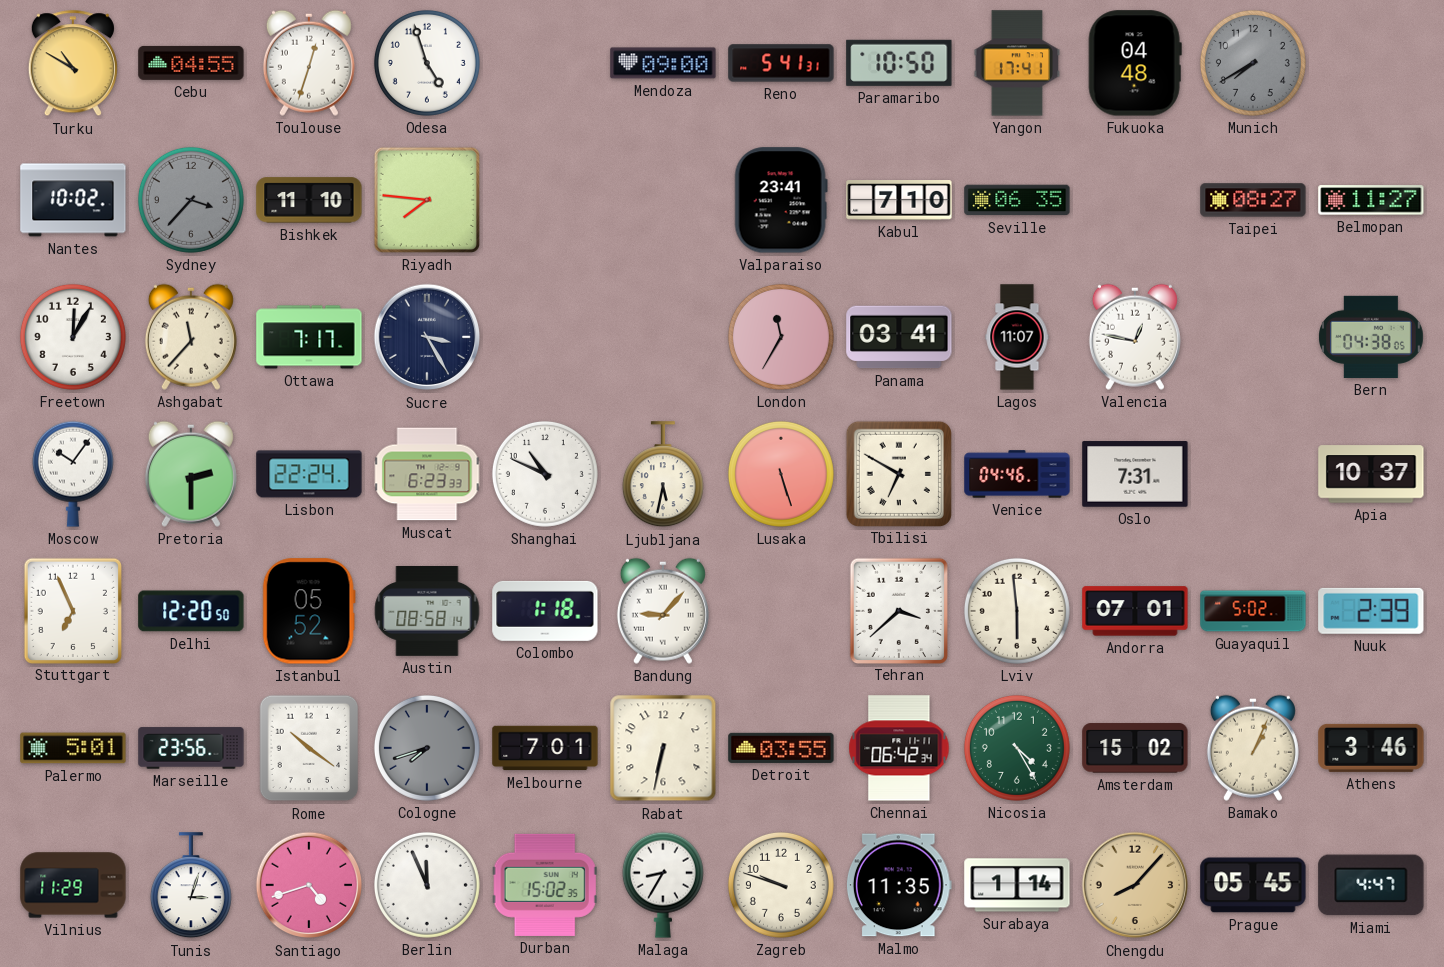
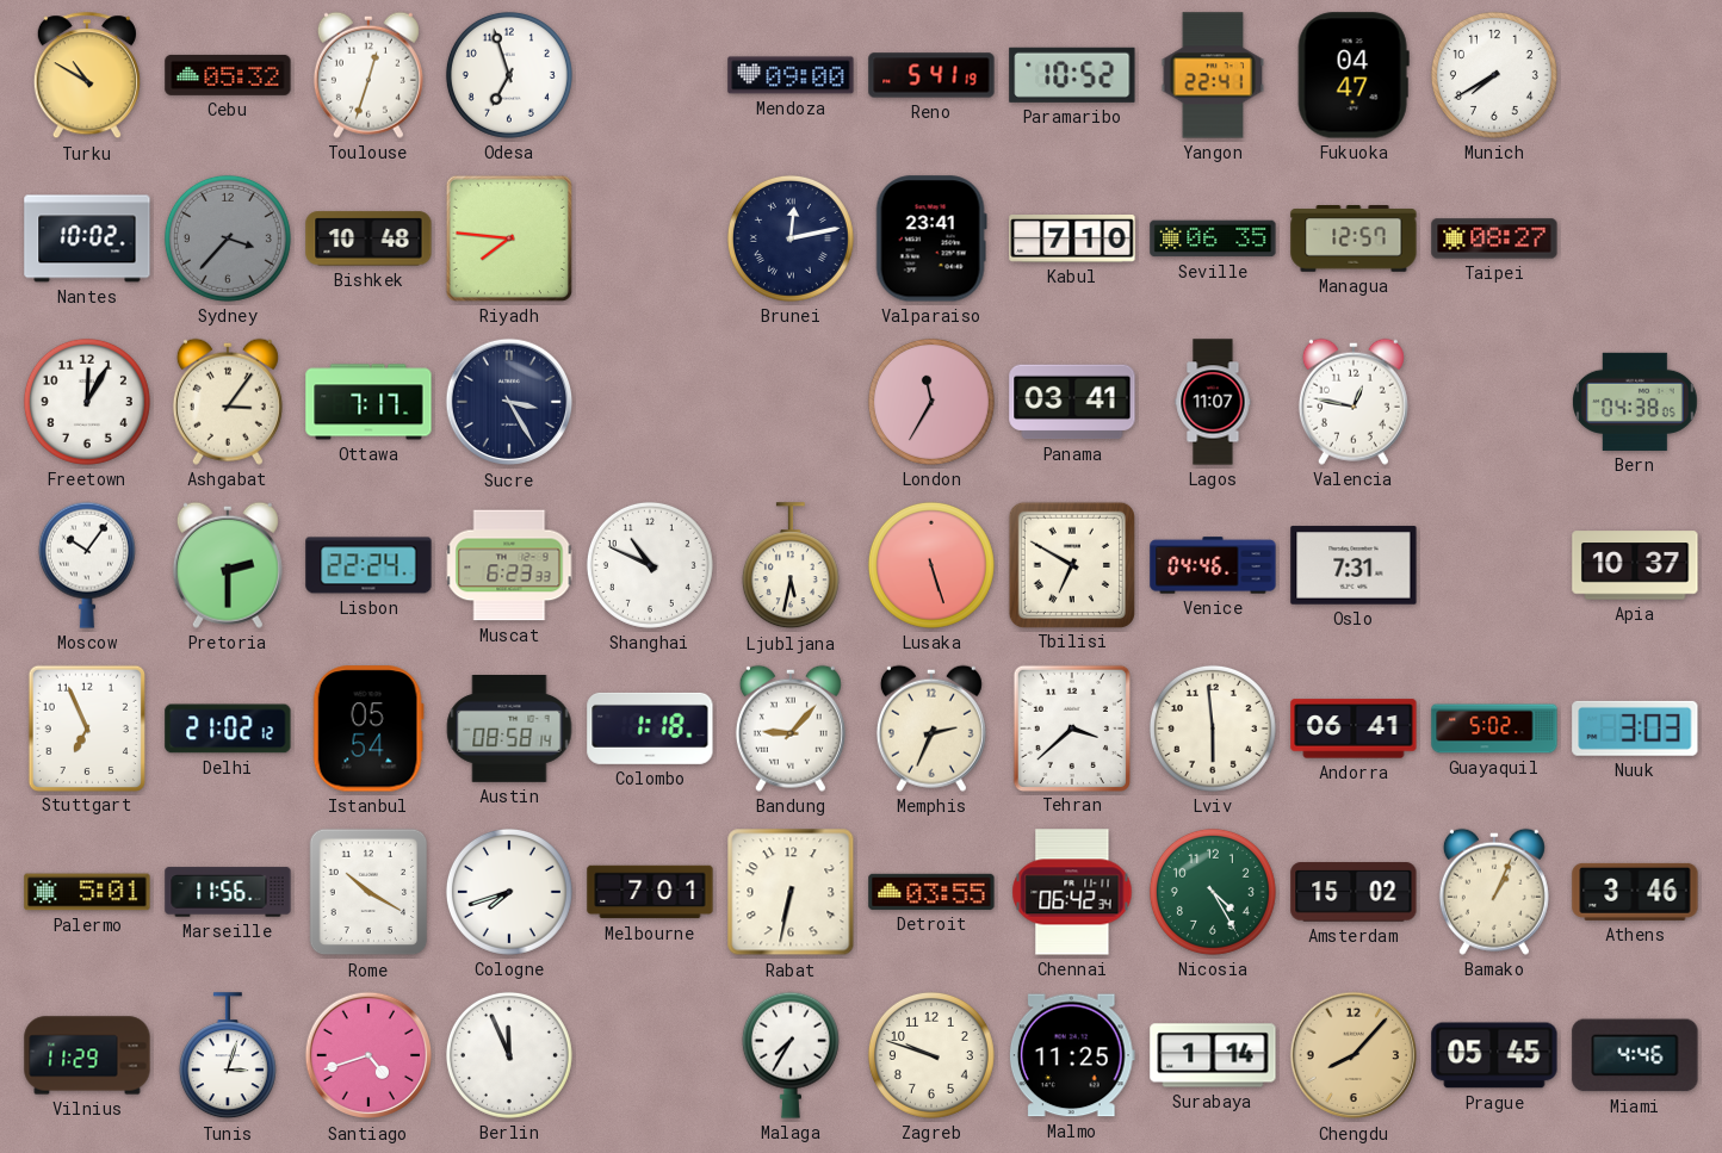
Cebu: 04:55 -> 05:32 (228, 75)
Odesa: 4:57 -> 6:57 (509, 75)
Reno: 5:41:31 -> 5:41:19 (931, 75)
Paramaribo: 10:50 -> 10:52 (1072, 75)
Yangon: 17:41 -> 22:41 (1213, 75)
Fukuoka: 04:48 -> 04:47 (1354, 75)
Munich dial: grey -> white (1494, 75)
Bishkek: 11:10 -> 10:48 (368, 238)
Brunei: none -> 12:13 (791, 238)
Managua: none -> 12:57 (1354, 240)
Belmopan: 11:27 -> none (1371, 200)
Ashgabat: 11:37 -> 3:06 (228, 402)
Delhi: 12:20 -> 21:02 (228, 729)
Istanbul: 05:52 -> 05:54 (368, 729)
Memphis: none -> 2:34 (931, 729)
Andorra: 07:01 -> 06:41 (1354, 729)
Nuuk: 2:39 -> 3:03 (1635, 729)
Marseille: 23:56 -> 11:56 (228, 892)
Rome: 10:21 -> 10:20 (368, 892)
Cologne dial: grey -> white (509, 892)
Durban: 15:02 -> none (545, 885)
Malaga: 8:35 -> 7:35 (791, 1055)
Malmo: 11:35 -> 11:25 (1072, 1055)
Miami: 4:47 -> 4:46 (1635, 1055)
